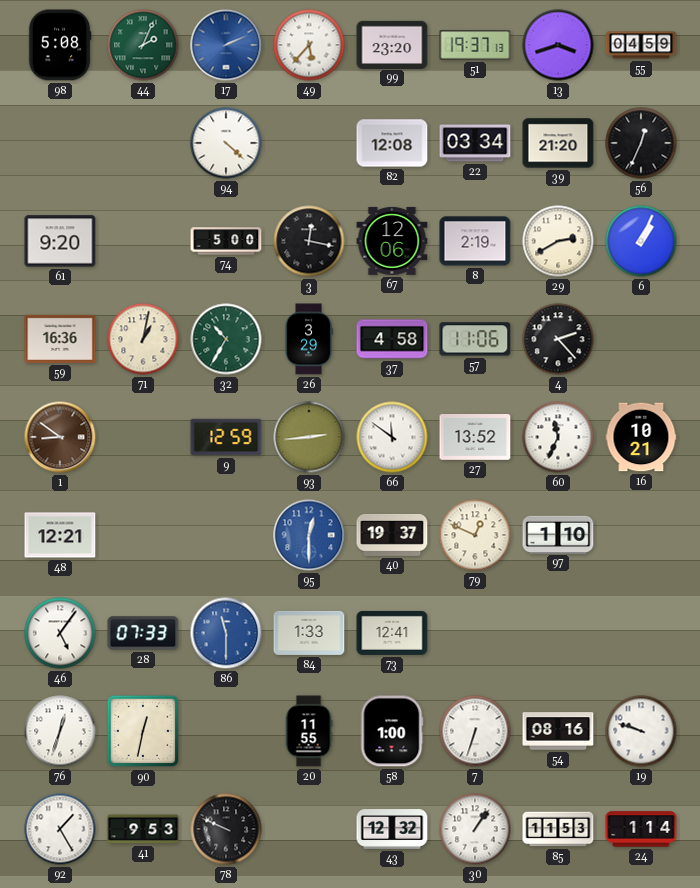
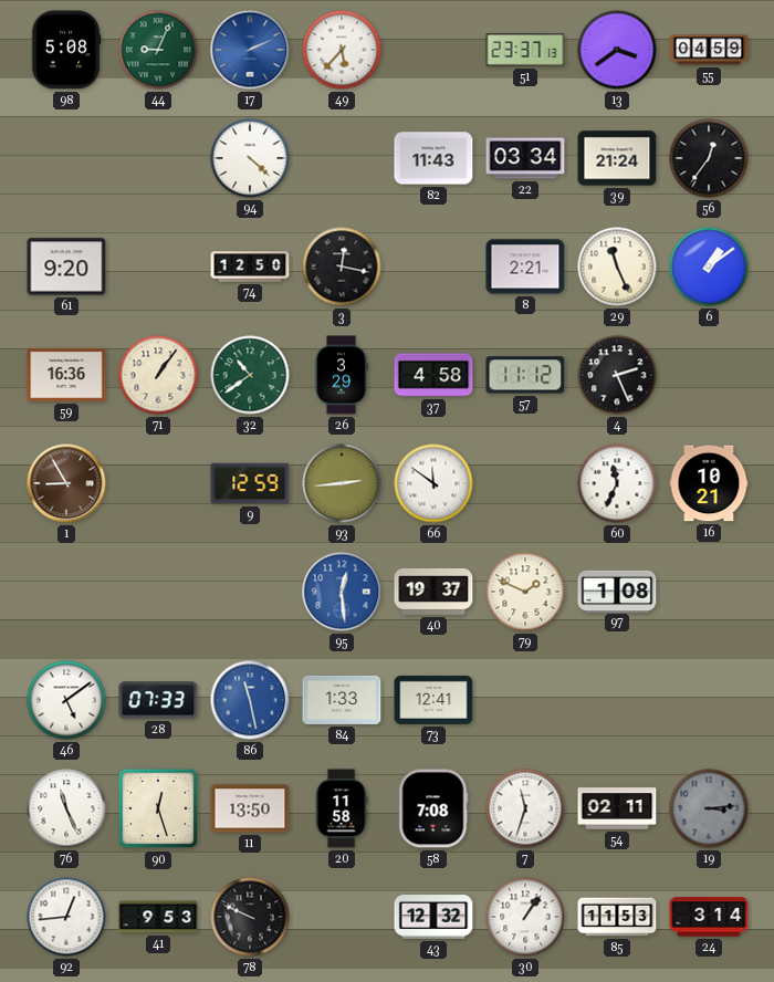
44: 2:04 -> 9:04 (158, 50)
99: 23:20 -> none (392, 44)
51: 19:37 -> 23:37 (525, 50)
13: 3:42 -> 3:39 (617, 50)
82: 12:08 -> 11:43 (433, 158)
39: 21:20 -> 21:24 (617, 158)
56: 12:34 -> 12:36 (709, 158)
74: 5:00 -> 12:50 (250, 267)
67: 12:06 -> none (392, 241)
8: 2:19 -> 2:21 (525, 267)
29: 2:40 -> 11:26 (617, 267)
6: 1:04 -> 1:09 (709, 267)
71: 1:02 -> 1:06 (158, 375)
32: 10:35 -> 10:39 (250, 375)
57: 11:06 -> 11:12 (525, 375)
4: 2:23 -> 2:26 (617, 375)
1: 8:51 -> 8:55 (66, 483)
27: 13:52 -> none (475, 438)
48: 12:21 -> none (60, 535)
95: 12:30 -> 12:29 (342, 592)
79: 12:49 -> 1:49 (525, 592)
97: 1:10 -> 1:08 (617, 591)
46: 5:06 -> 5:09 (66, 700)
86: 11:30 -> 11:28 (250, 700)
76: 12:33 -> 11:26 (66, 808)
90: 12:32 -> 12:27 (158, 808)
11: none -> 13:50 (250, 808)
20: 11:55 -> 11:58 (342, 808)
58: 1:00 -> 7:08 (433, 808)
7: 6:33 -> 11:33 (525, 808)
54: 08:16 -> 02:11 (617, 808)
19: 9:48 -> 3:14 (709, 808)
19 dial: white -> grey (709, 808)
92: 1:25 -> 12:44 (66, 917)
24: 1:14 -> 3:14 (709, 917)
